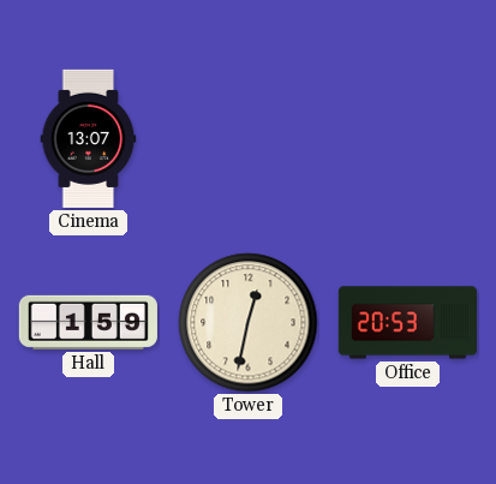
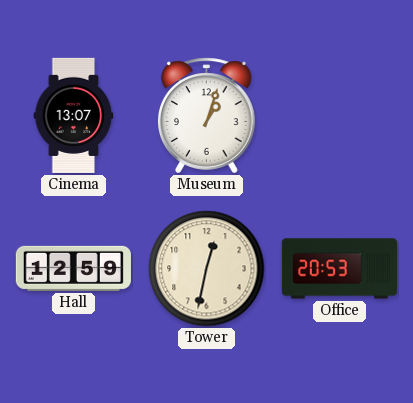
Museum: none -> 1:03 (206, 116)
Hall: 1:59 -> 12:59 (73, 268)
